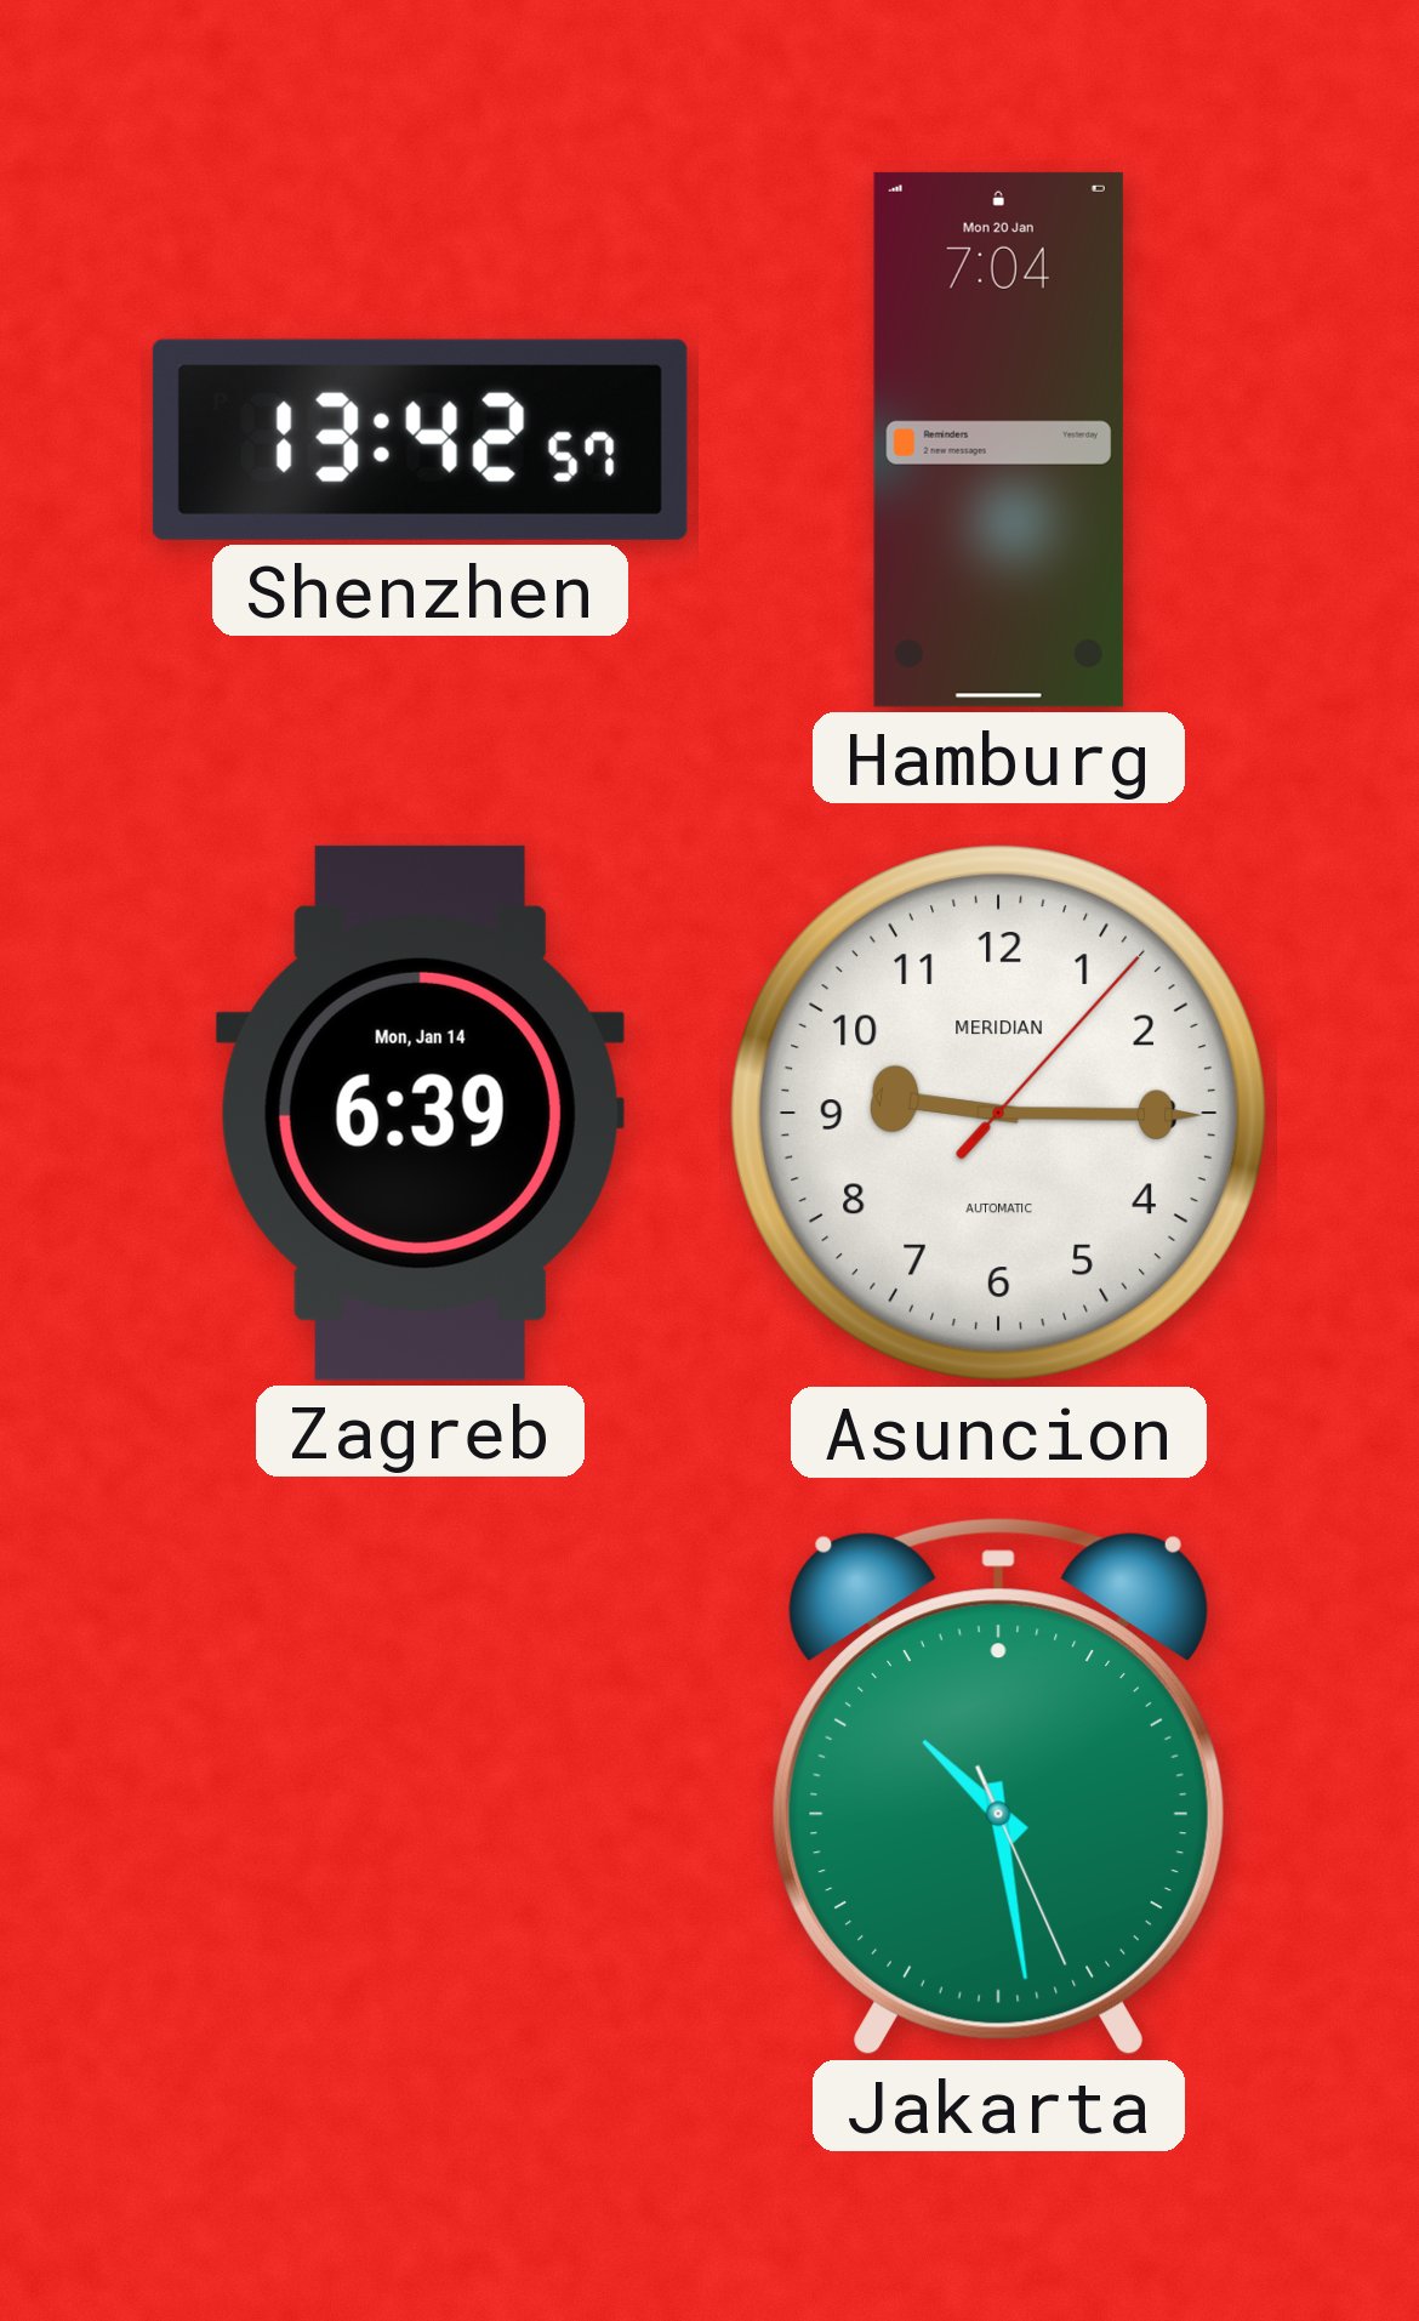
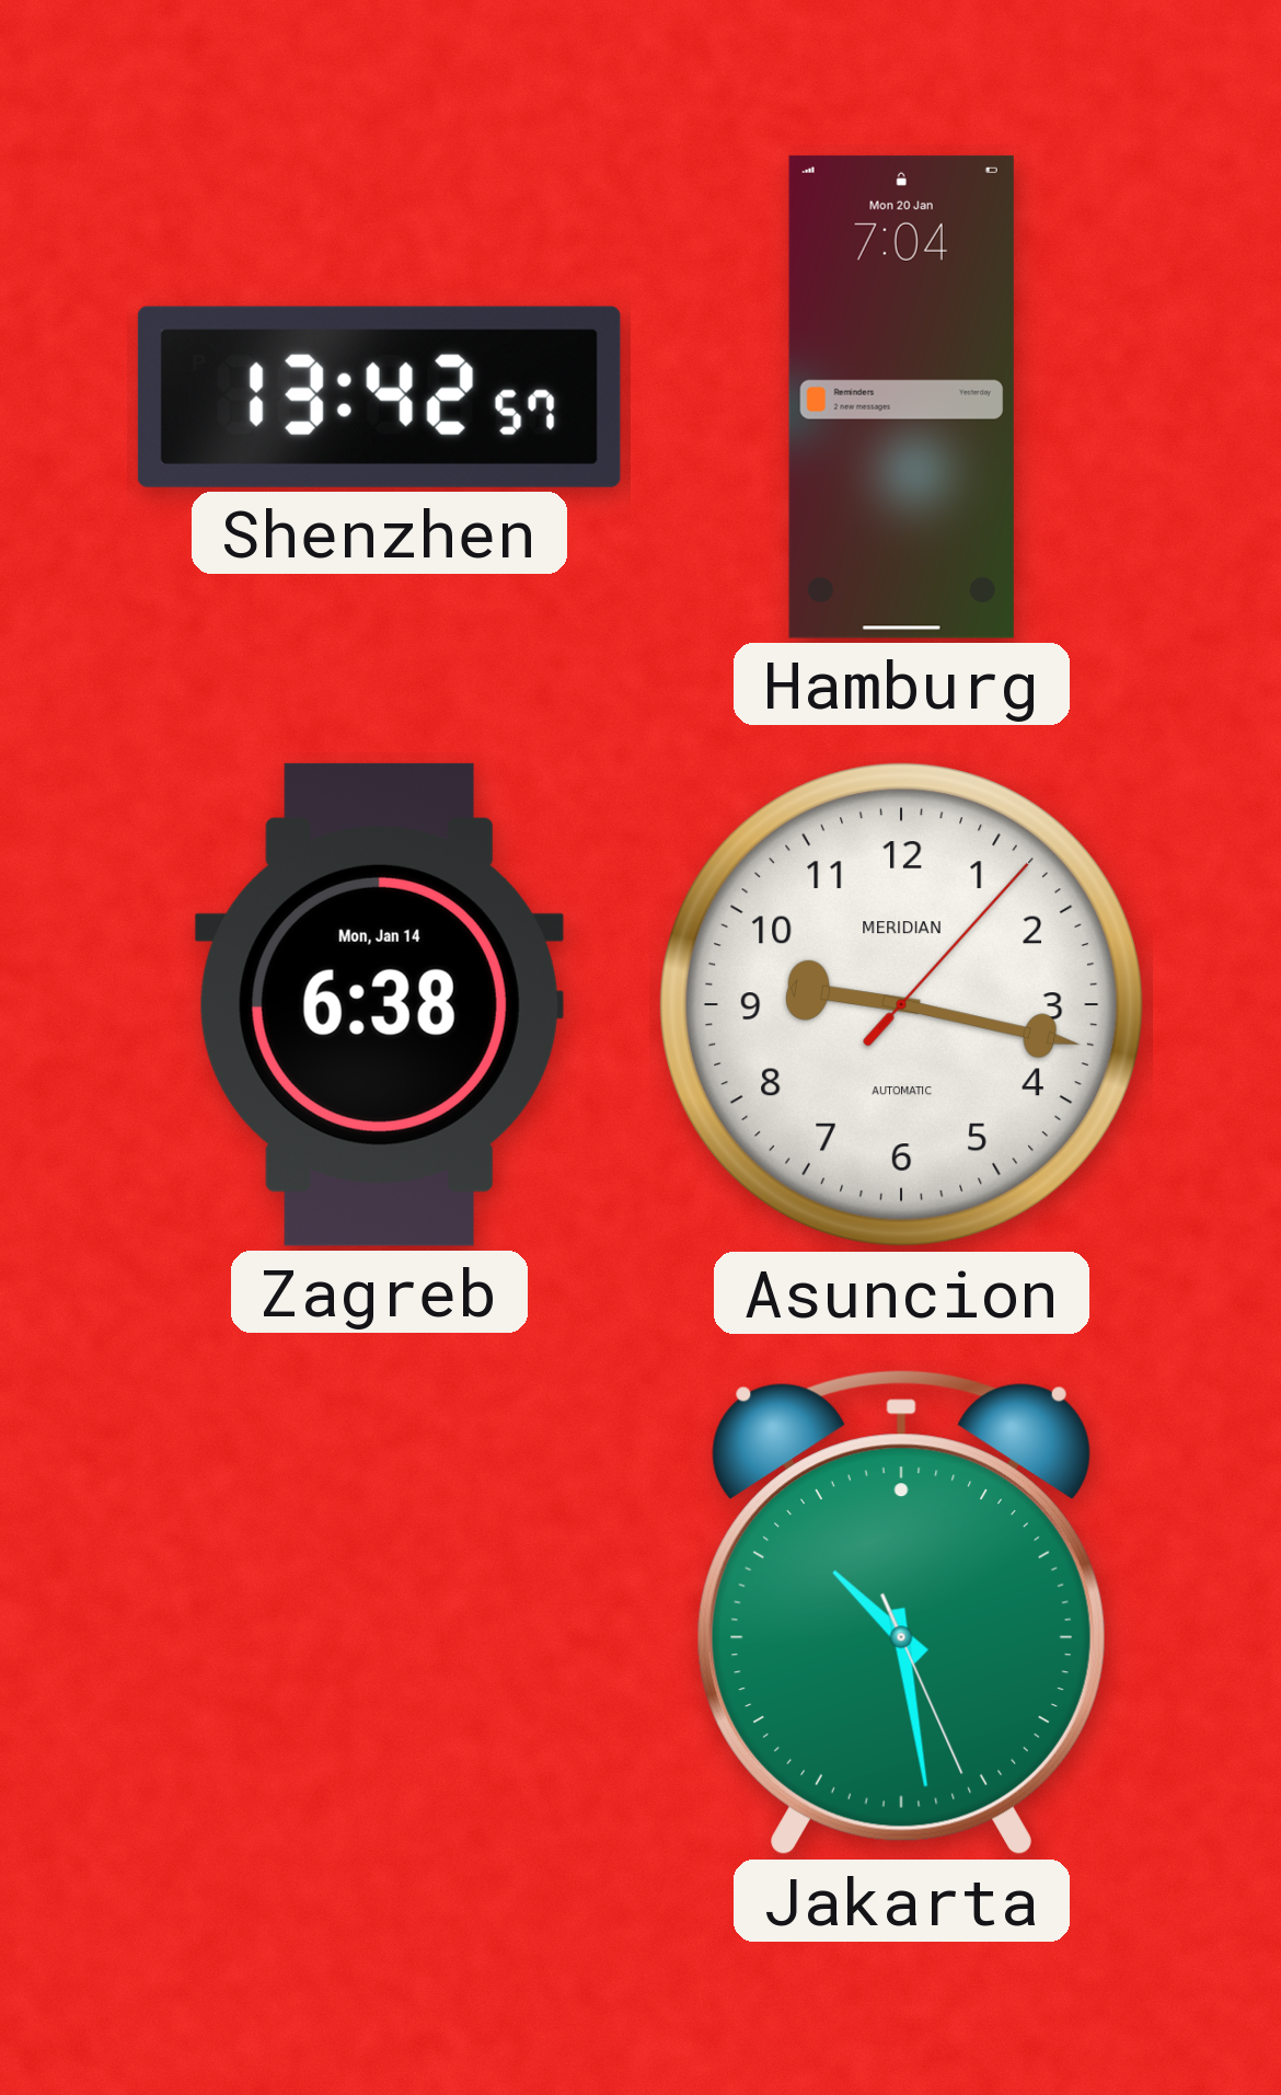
Zagreb: 6:39 -> 6:38 (379, 1004)
Asuncion: 9:15 -> 9:17 (902, 1005)
